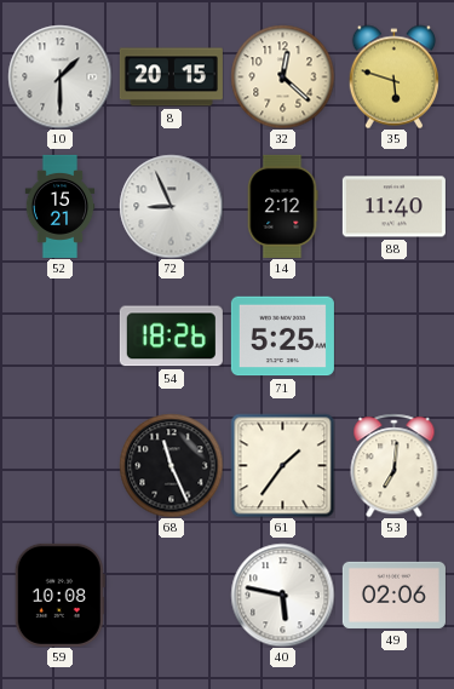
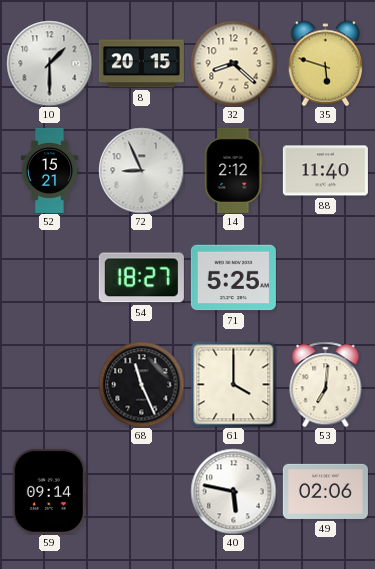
32: 12:22 -> 8:22 (233, 63)
54: 18:26 -> 18:27 (141, 278)
61: 1:36 -> 4:00 (233, 384)
59: 10:08 -> 09:14 (49, 491)
